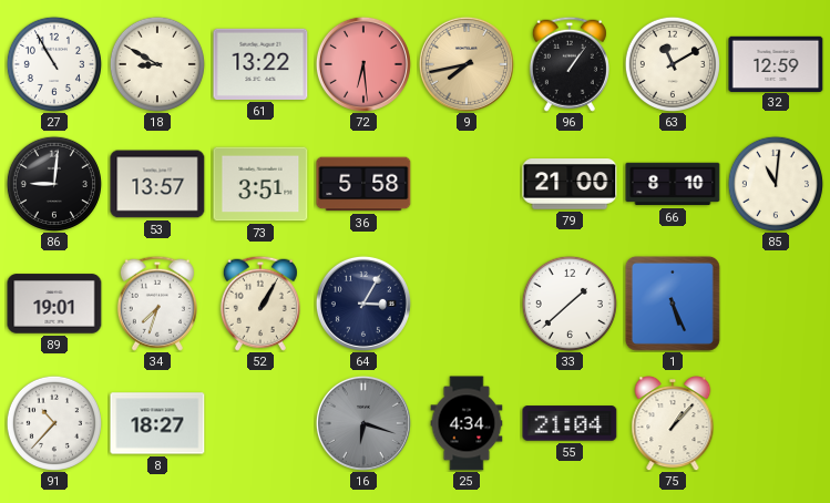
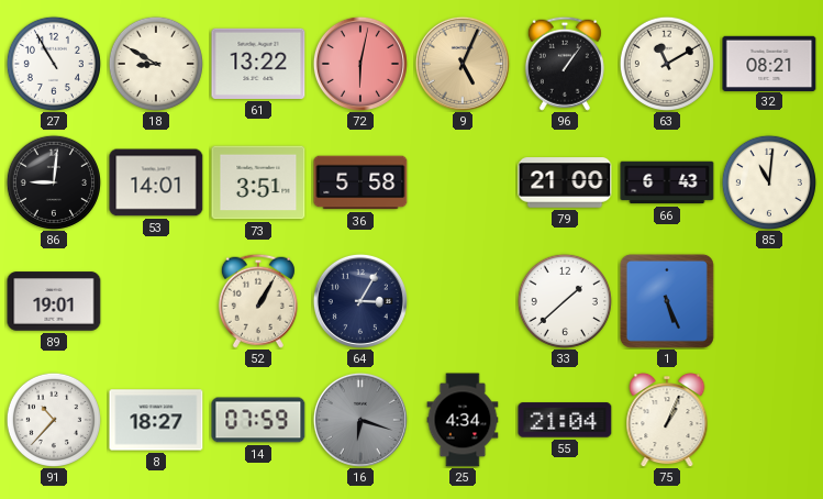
72: 6:29 -> 6:02 (360, 64)
9: 7:43 -> 5:04 (463, 64)
32: 12:59 -> 08:21 (769, 63)
53: 13:57 -> 14:01 (156, 182)
66: 8:10 -> 6:43 (667, 182)
34: 7:33 -> none (157, 304)
14: none -> 07:59 (258, 420)
75: 1:07 -> 1:04 (667, 421)
